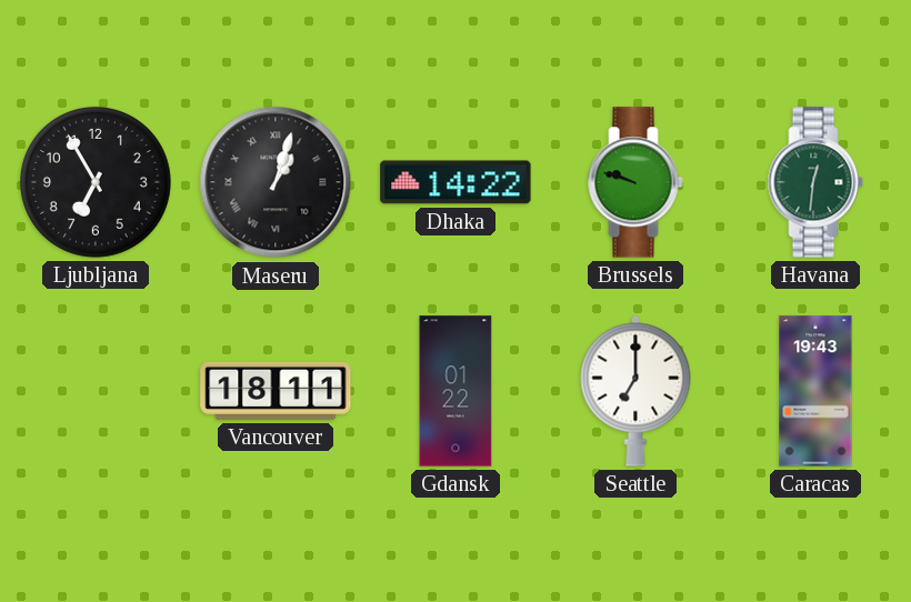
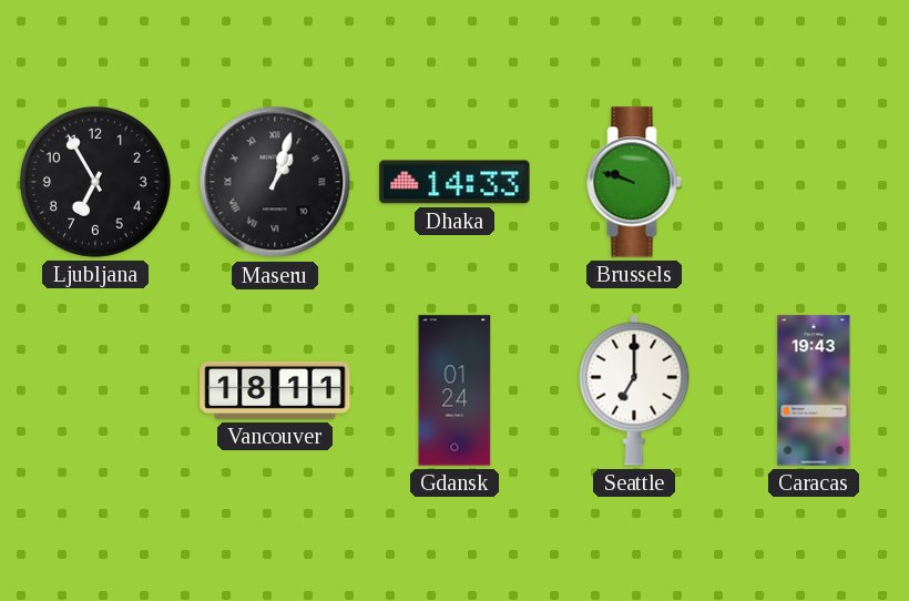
Dhaka: 14:22 -> 14:33 (455, 182)
Havana: 12:31 -> none (815, 182)
Gdansk: 01:22 -> 01:24 (455, 390)
